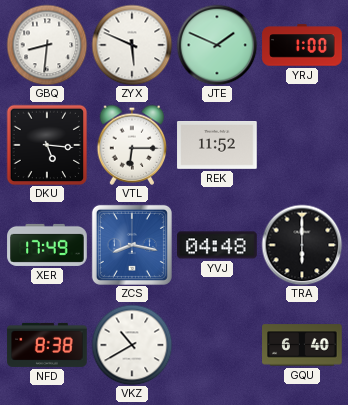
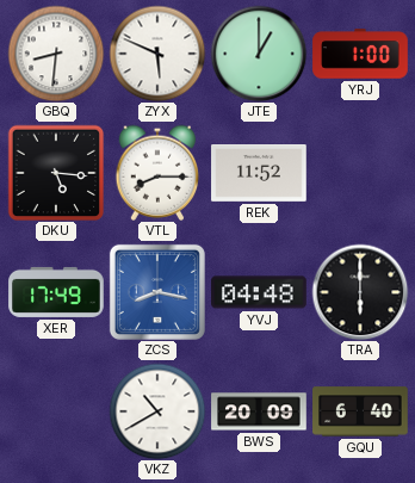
JTE: 1:49 -> 1:00 (259, 54)
VTL: 6:15 -> 8:15 (157, 173)
NFD: 8:38 -> none (47, 345)
BWS: none -> 20:09 (259, 411)
